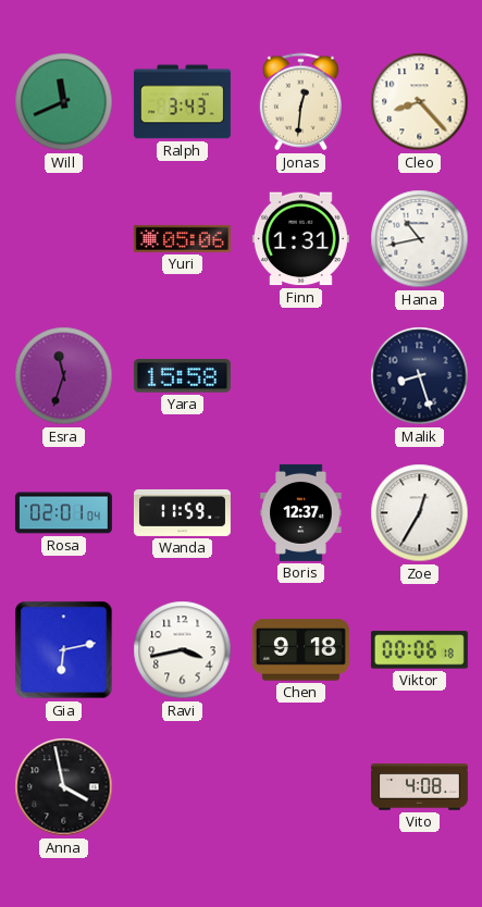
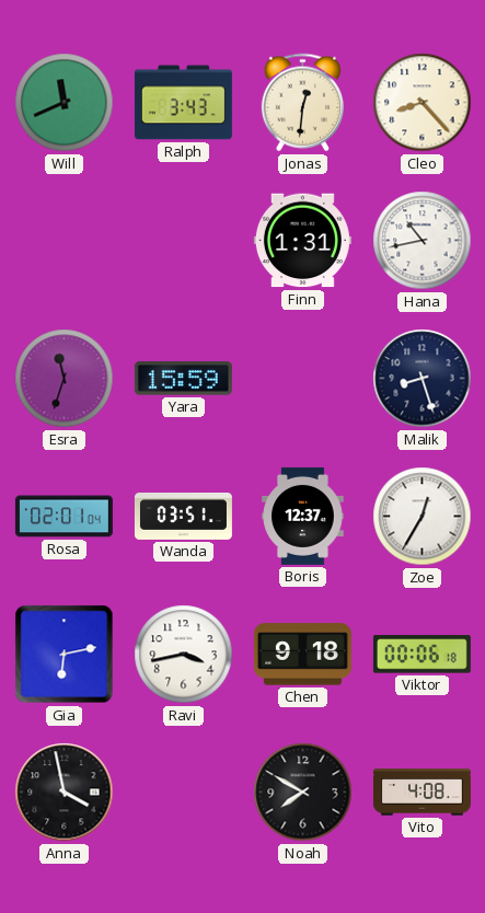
Yuri: 05:06 -> none (182, 238)
Yara: 15:58 -> 15:59 (183, 379)
Wanda: 11:59 -> 03:51 (183, 516)
Noah: none -> 7:50 (303, 793)
